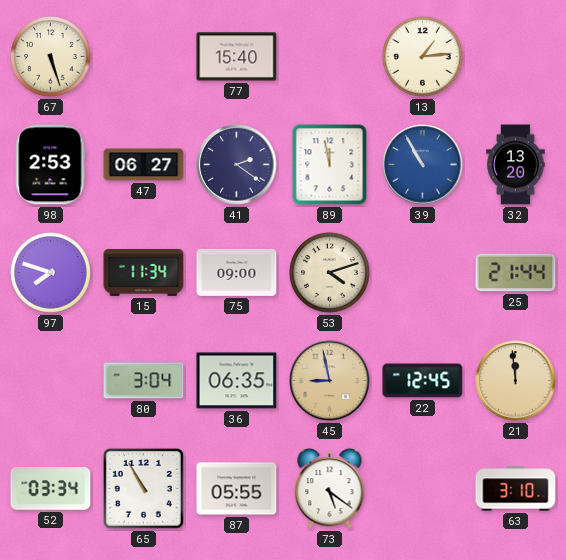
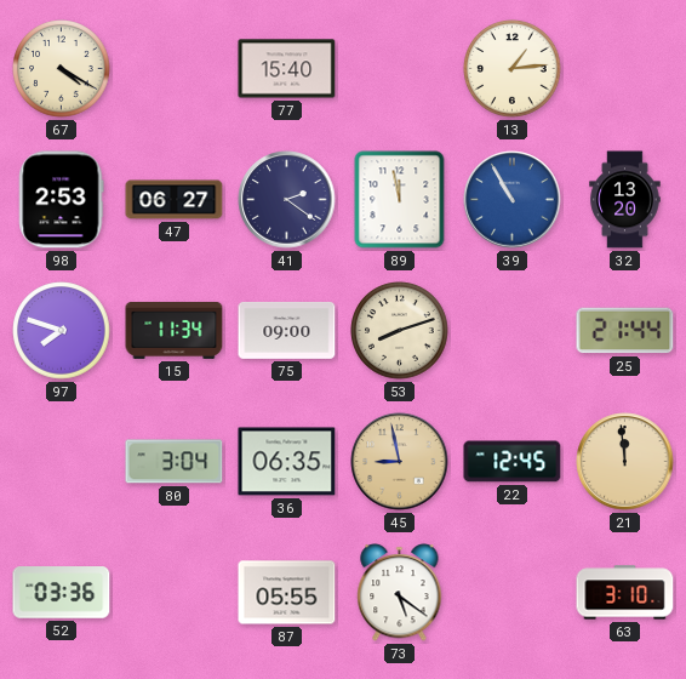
67: 5:27 -> 4:20 (62, 69)
53: 4:12 -> 8:12 (400, 331)
52: 03:34 -> 03:36 (62, 593)
65: 10:55 -> none (143, 488)
